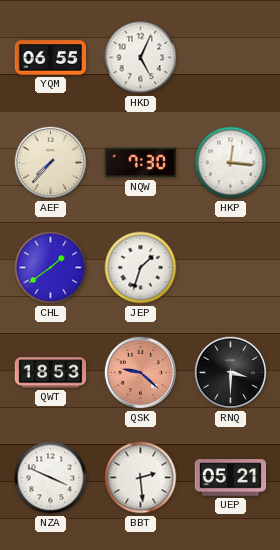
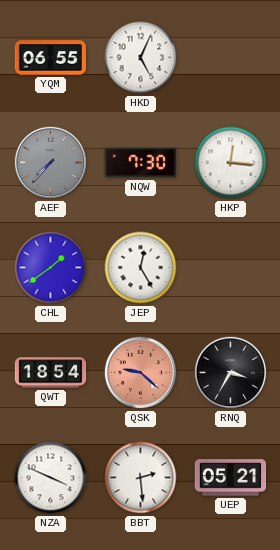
AEF dial: cream -> grey (51, 163)
JEP: 1:33 -> 12:25 (141, 268)
QWT: 18:53 -> 18:54 (51, 373)
RNQ: 3:30 -> 3:35 (231, 373)
